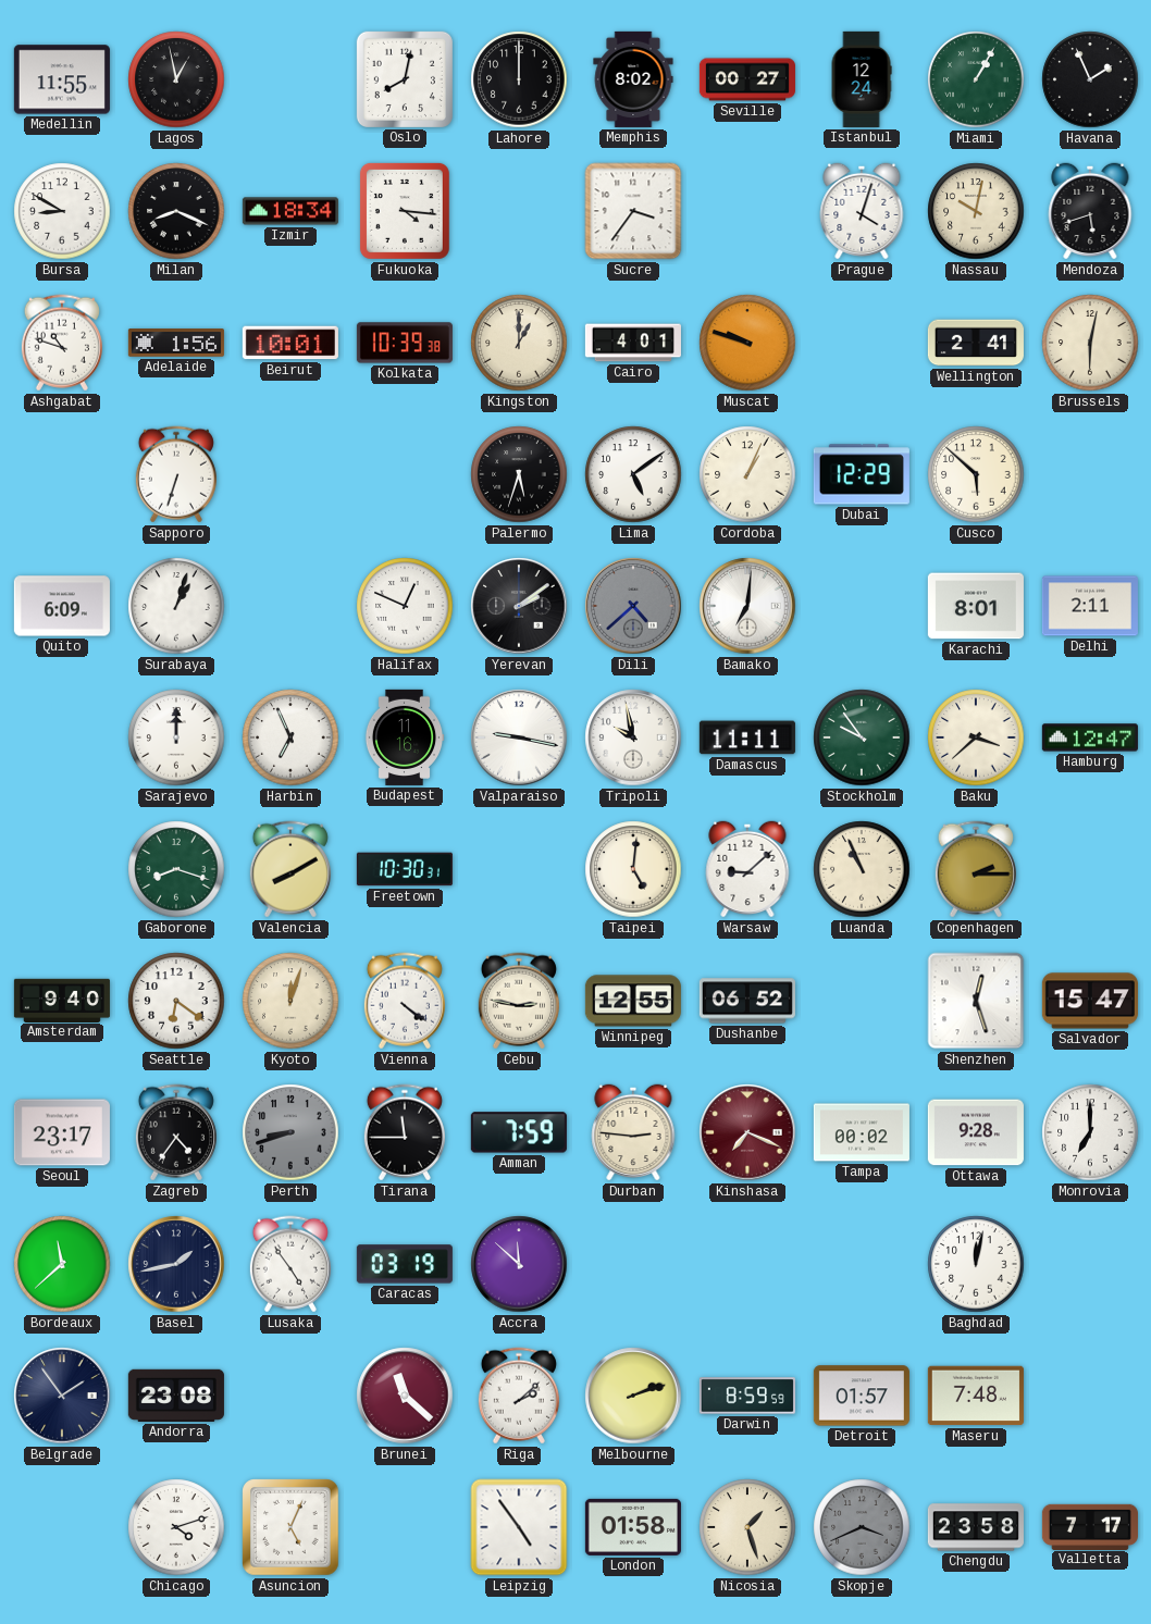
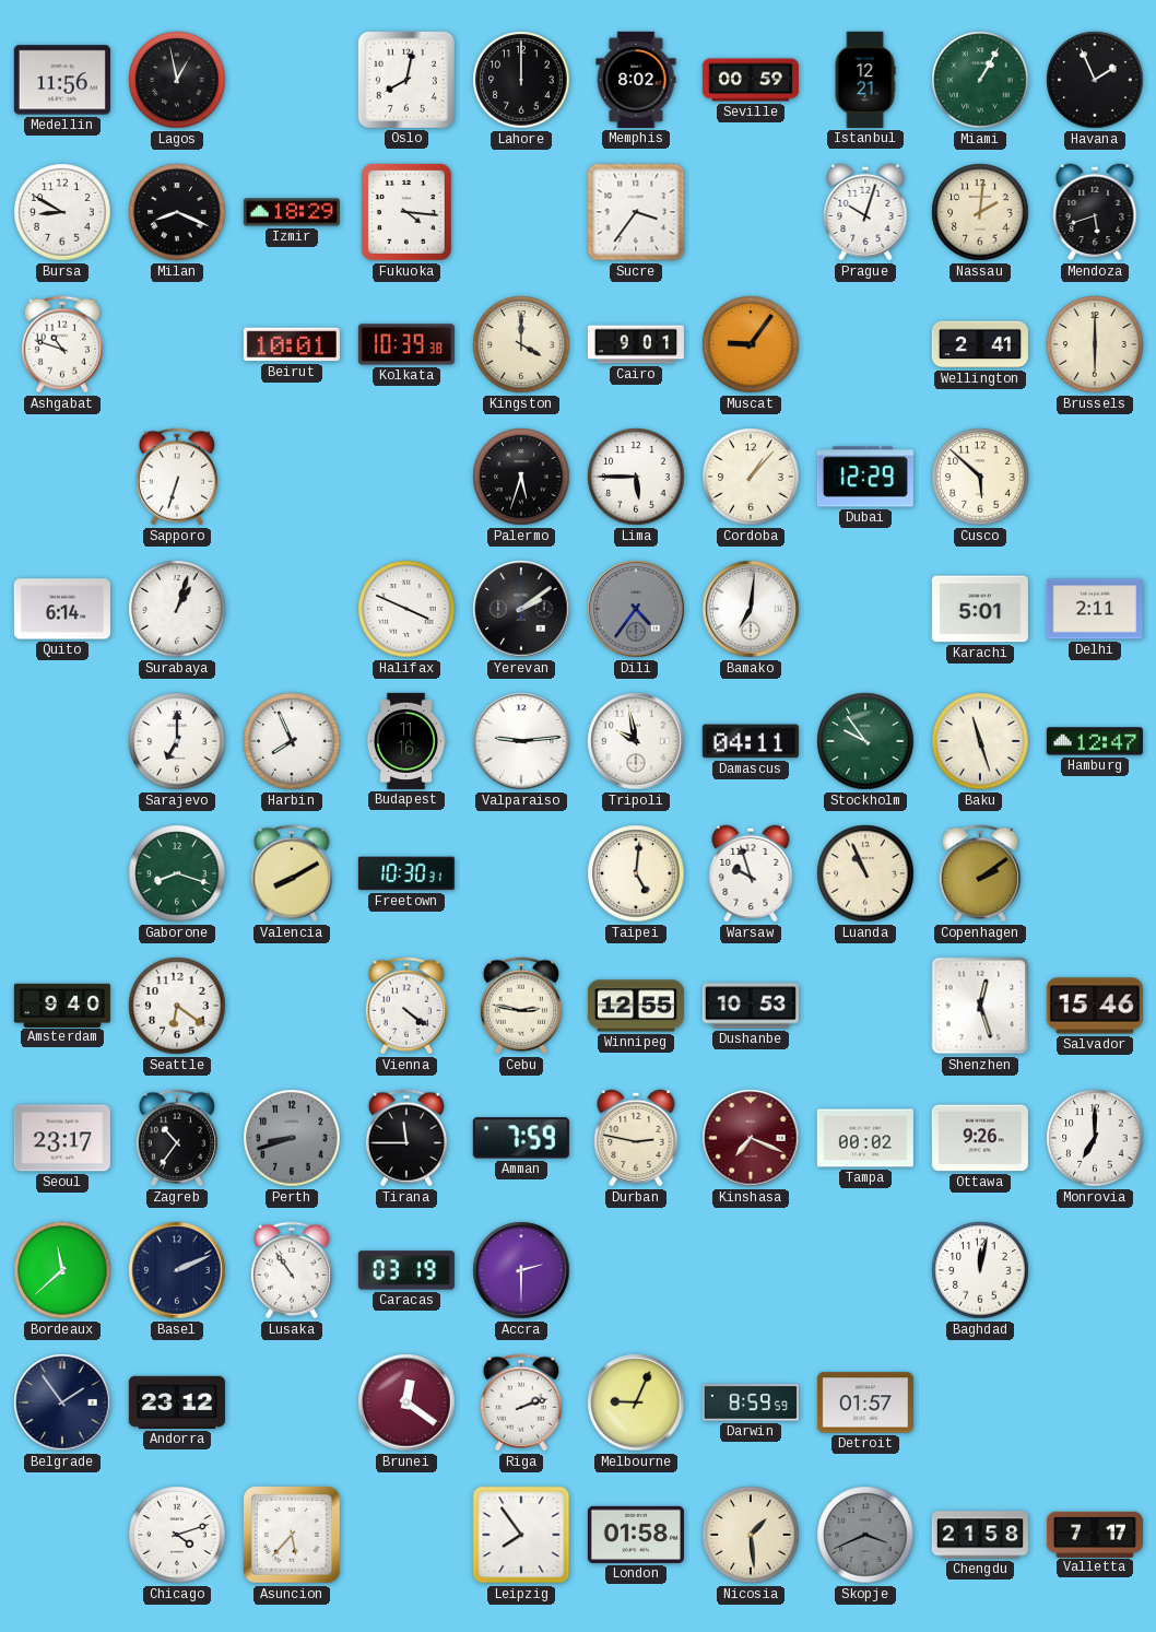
Medellin: 11:55 -> 11:56 (62, 80)
Seville: 00:27 -> 00:59 (751, 80)
Istanbul: 12:24 -> 12:21 (865, 80)
Izmir: 18:34 -> 18:29 (292, 212)
Prague: 4:03 -> 10:03 (865, 212)
Nassau: 10:02 -> 2:01 (980, 212)
Adelaide: 1:56 -> none (176, 343)
Kingston: 1:00 -> 4:00 (521, 344)
Cairo: 4:01 -> 9:01 (636, 344)
Muscat: 9:48 -> 9:06 (751, 344)
Brussels: 6:02 -> 6:00 (1095, 344)
Lima: 5:09 -> 5:45 (636, 477)
Cordoba: 1:04 -> 1:07 (751, 477)
Quito: 6:09 -> 6:14 (62, 609)
Halifax: 12:49 -> 3:49 (406, 609)
Dili: 4:38 -> 4:36 (636, 609)
Karachi: 8:01 -> 5:01 (980, 609)
Sarajevo: 12:00 -> 7:00 (177, 741)
Harbin: 6:56 -> 7:56 (292, 741)
Valparaiso: 9:17 -> 9:14 (521, 741)
Damascus: 11:11 -> 04:11 (751, 741)
Baku: 3:38 -> 11:27 (980, 741)
Warsaw: 9:08 -> 9:57 (751, 873)
Copenhagen: 2:15 -> 2:09 (980, 873)
Kyoto: 12:03 -> none (290, 1001)
Dushanbe: 06:52 -> 10:53 (751, 1006)
Salvador: 15:47 -> 15:46 (1095, 1006)
Zagreb: 4:36 -> 10:36 (177, 1138)
Durban: 2:46 -> 2:47 (636, 1138)
Ottawa: 9:28 -> 9:26 (980, 1138)
Basel: 1:43 -> 2:11 (177, 1270)
Lusaka: 4:54 -> 10:54 (292, 1270)
Accra: 11:52 -> 2:30 (521, 1270)
Andorra: 23:08 -> 23:12 (177, 1402)
Brunei: 11:22 -> 12:21 (406, 1402)
Riga: 2:08 -> 2:12 (521, 1402)
Melbourne: 2:12 -> 9:04 (636, 1402)
Maseru: 7:48 -> none (976, 1396)
Asuncion: 5:04 -> 5:37 (292, 1535)
Leipzig: 4:54 -> 7:54 (521, 1535)
Nicosia: 1:27 -> 1:29 (751, 1535)
Chengdu: 23:58 -> 21:58 (980, 1535)
